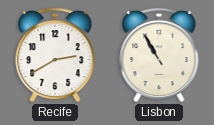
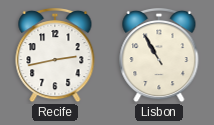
Recife: 2:40 -> 2:43 (55, 55)
